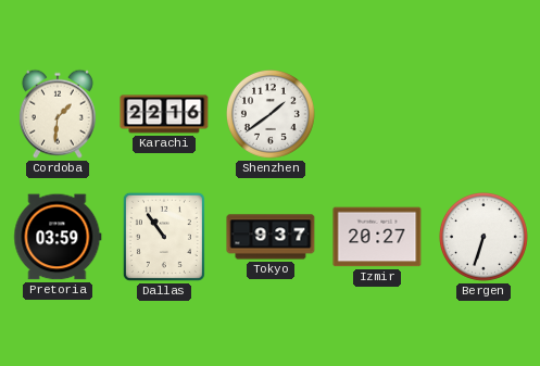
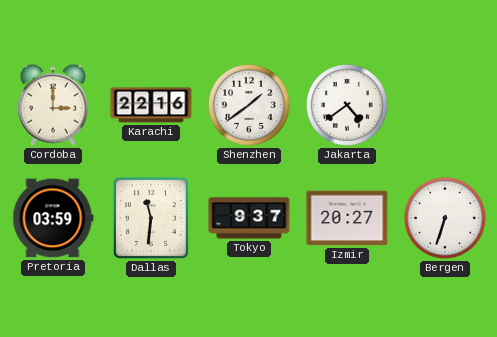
Cordoba: 1:31 -> 3:00 (53, 105)
Jakarta: none -> 4:39 (347, 105)
Dallas: 10:54 -> 11:31 (151, 218)
